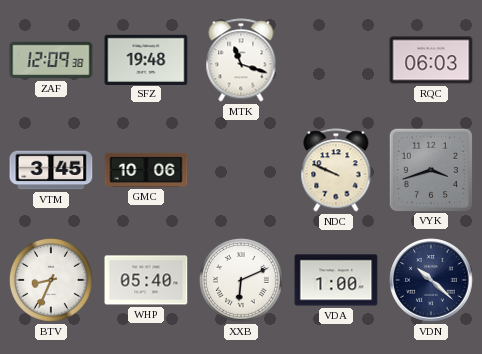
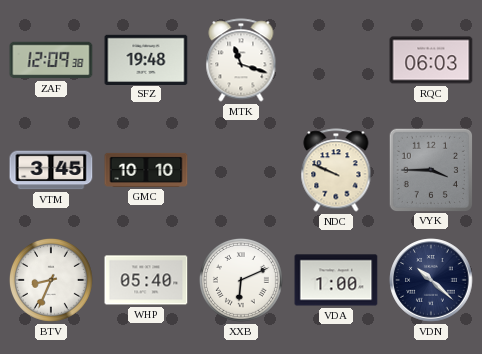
GMC: 10:06 -> 10:10 (146, 170)
VYK: 3:42 -> 3:45 (430, 169)
